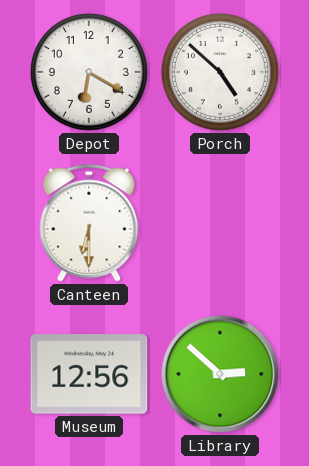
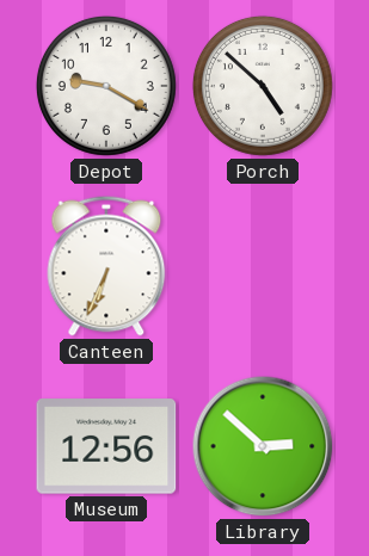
Depot: 6:20 -> 9:20 (106, 86)
Canteen: 6:30 -> 6:34 (106, 266)
